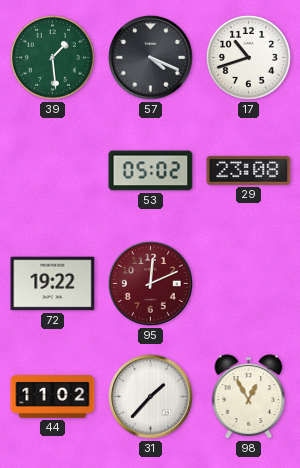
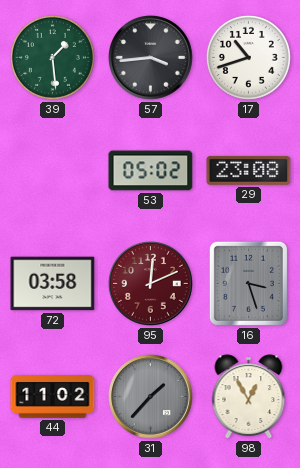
57: 4:19 -> 3:44 (151, 58)
72: 19:22 -> 03:58 (53, 284)
16: none -> 3:27 (248, 283)
31 dial: white -> grey (151, 397)
